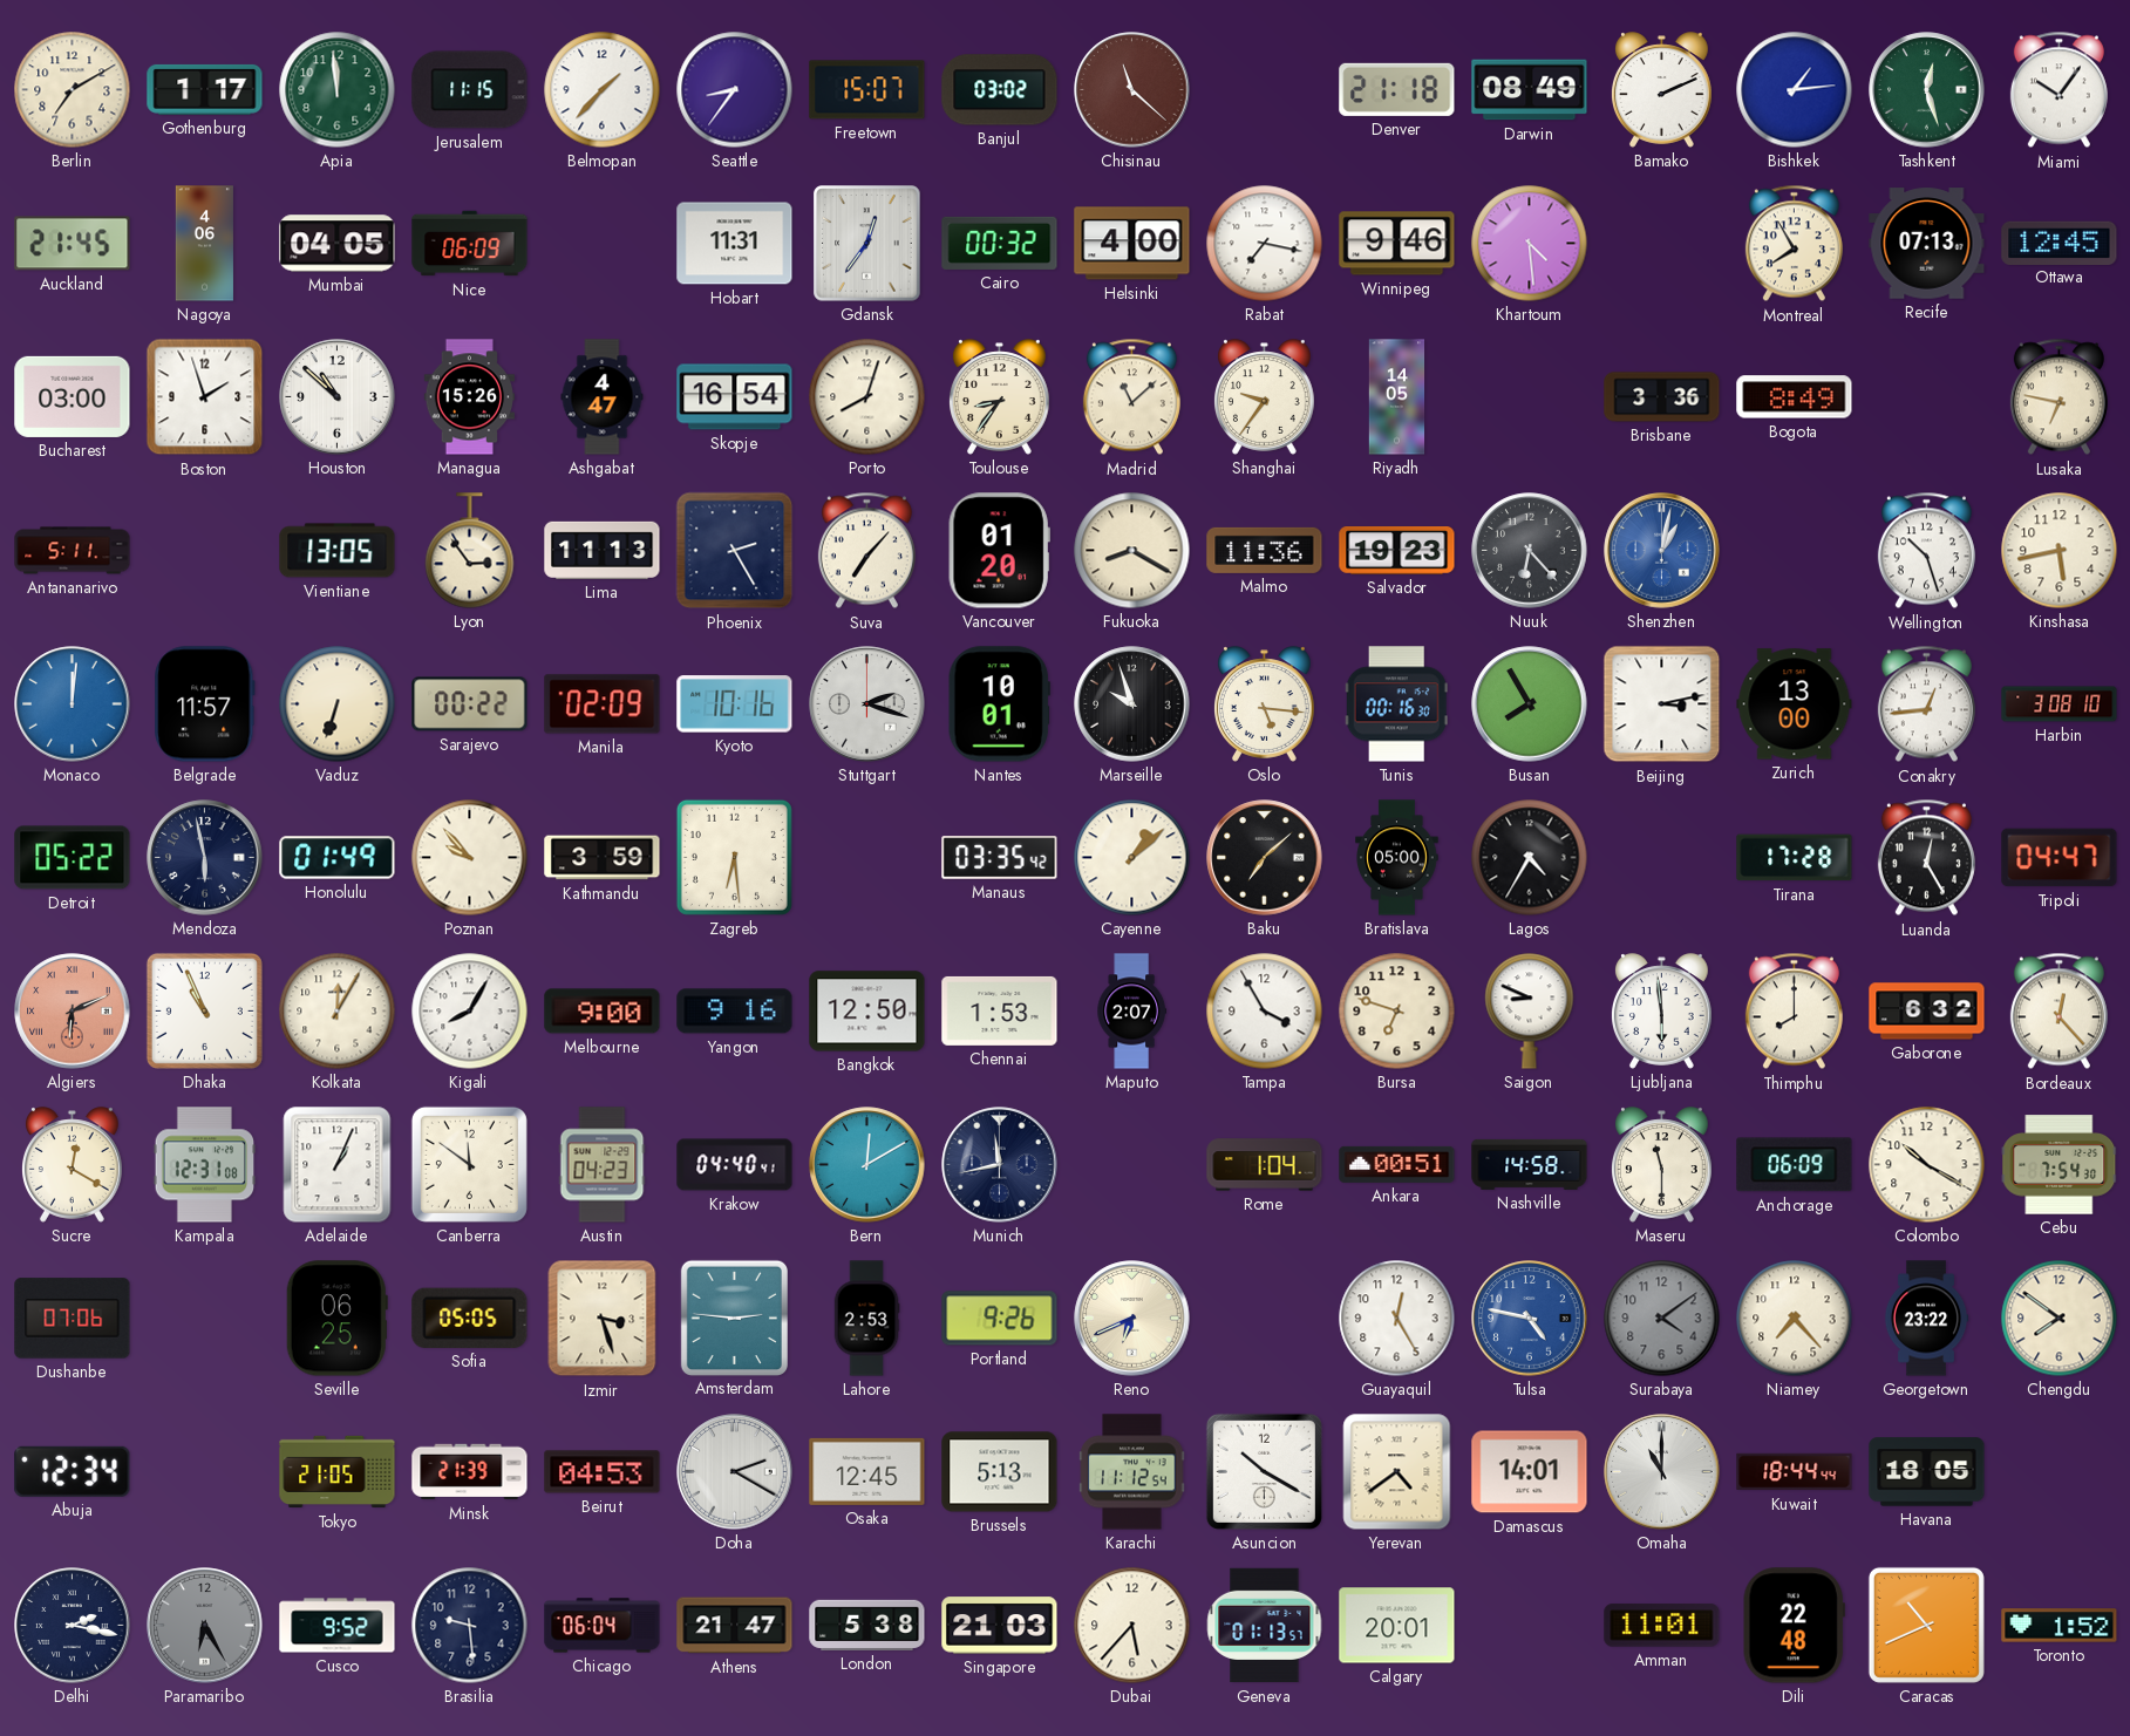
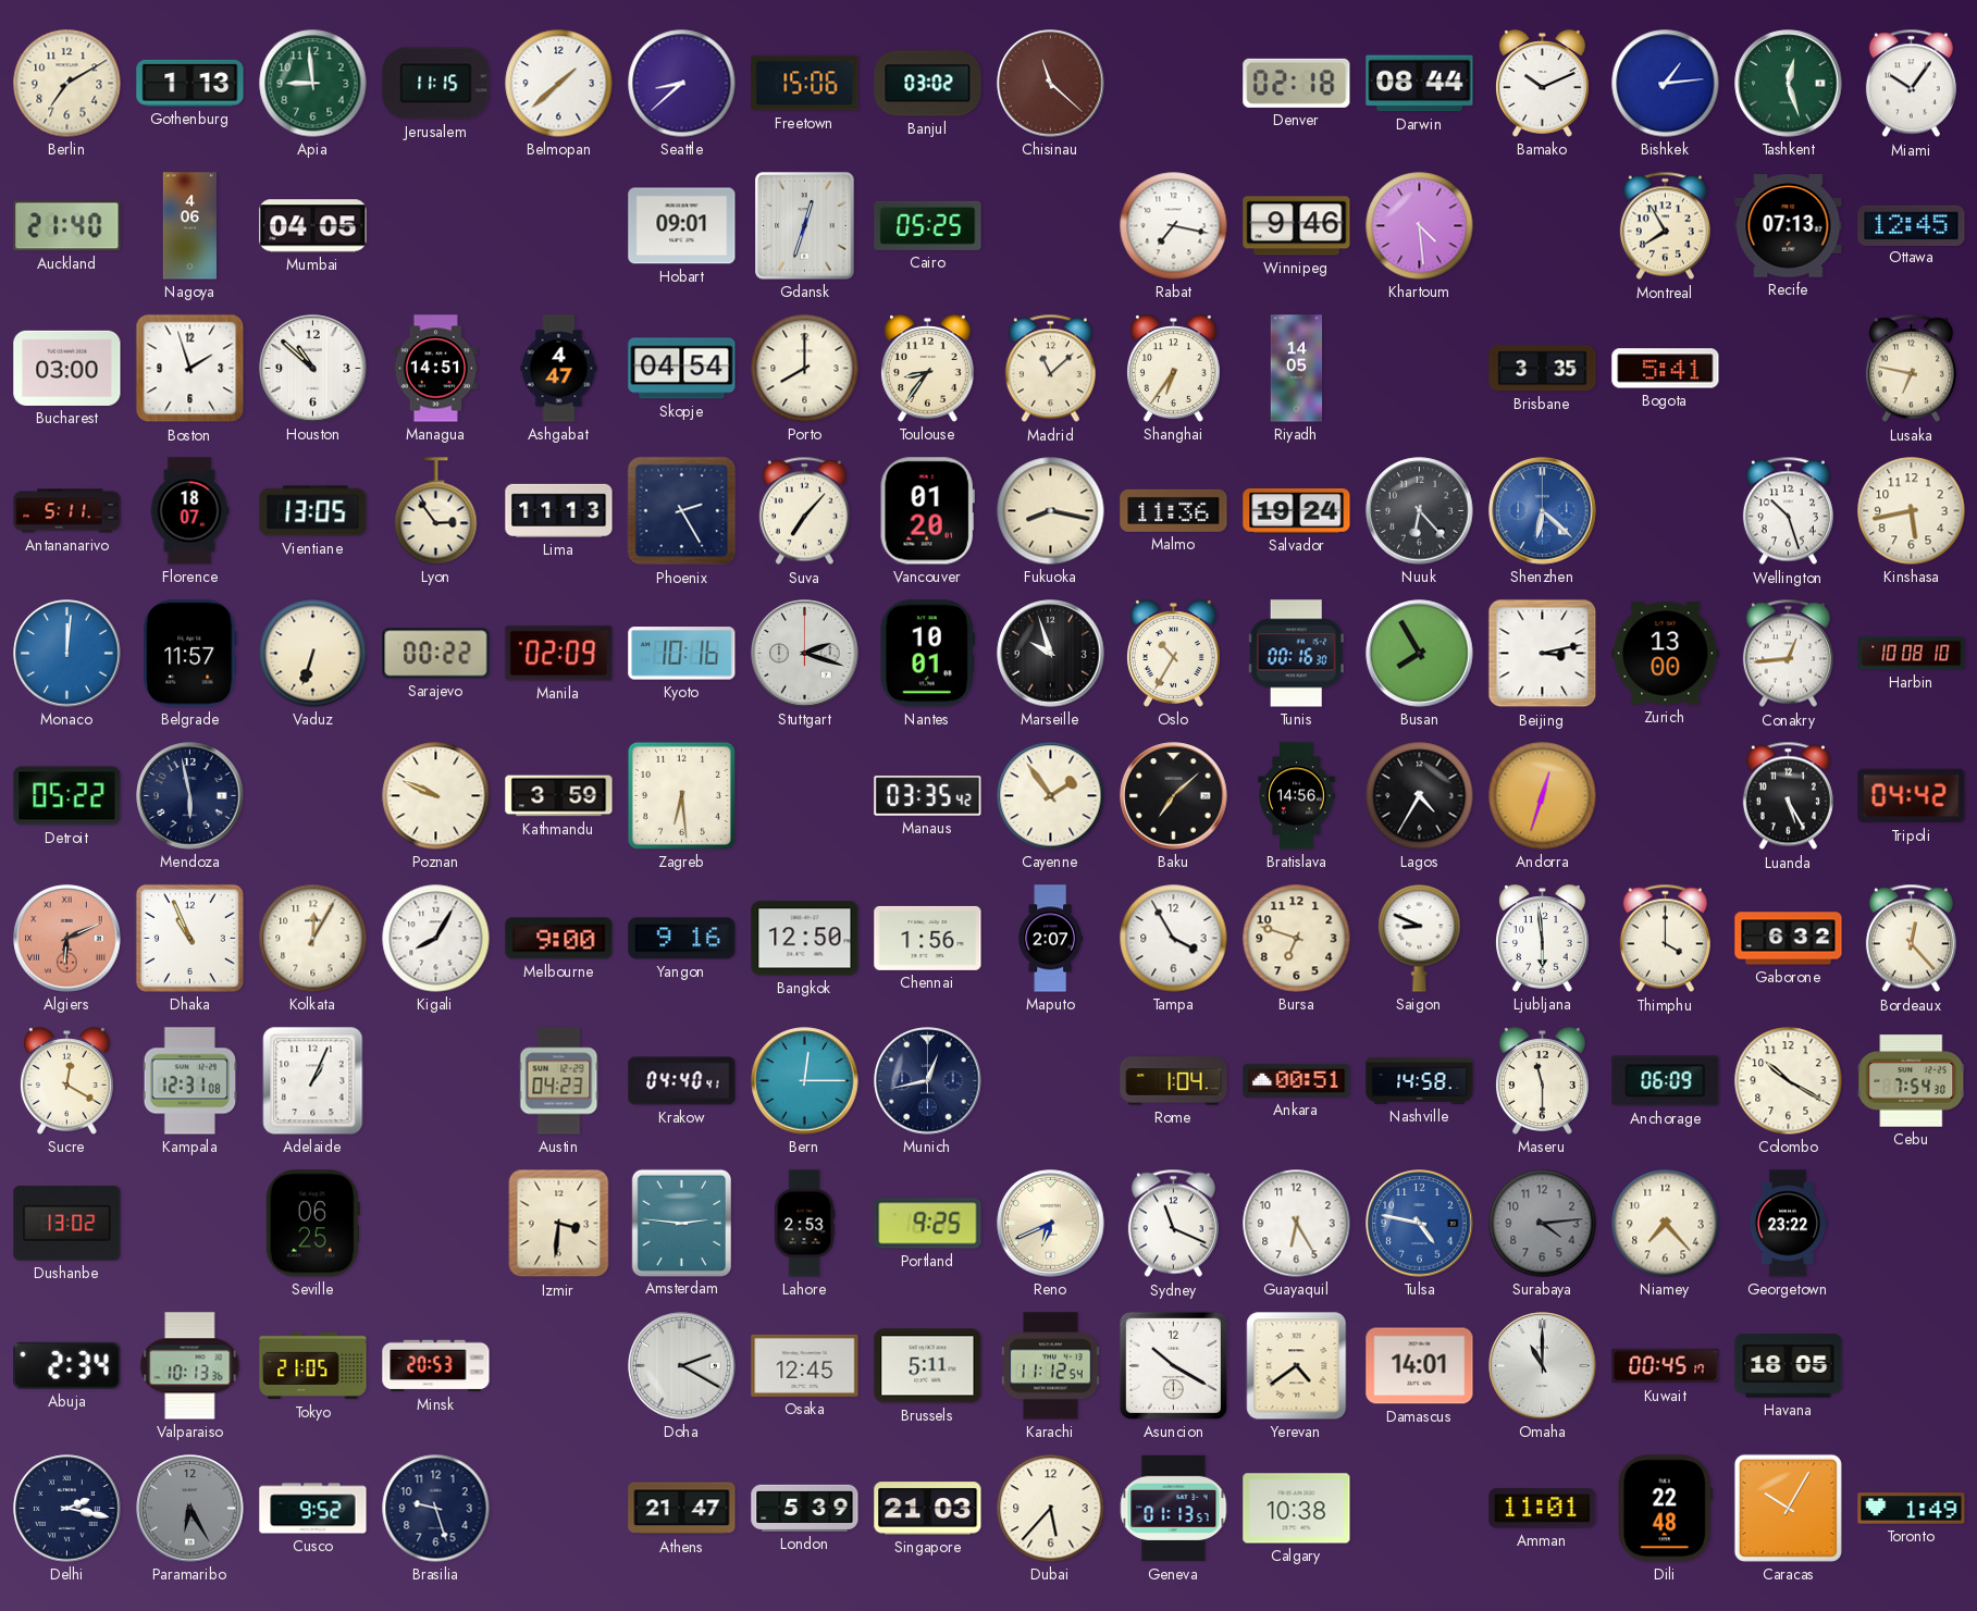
Gothenburg: 1:17 -> 1:13 (190, 83)
Apia: 11:59 -> 8:59 (313, 84)
Belmopan: 1:37 -> 1:38 (559, 84)
Seattle: 8:36 -> 8:38 (682, 84)
Freetown: 15:07 -> 15:06 (805, 84)
Denver: 21:18 -> 02:18 (1297, 83)
Darwin: 08:49 -> 08:44 (1420, 84)
Bamako: 2:11 -> 10:11 (1543, 84)
Auckland: 21:45 -> 21:40 (67, 226)
Nice: 06:09 -> none (470, 244)
Hobart: 11:31 -> 09:01 (682, 226)
Gdansk: 12:36 -> 12:33 (805, 226)
Cairo: 00:32 -> 05:25 (928, 225)
Helsinki: 4:00 -> none (1132, 244)
Managua: 15:26 -> 14:51 (436, 369)
Skopje: 16:54 -> 04:54 (682, 369)
Porto: 8:03 -> 8:00 (805, 369)
Shanghai: 9:36 -> 6:36 (1174, 369)
Brisbane: 3:36 -> 3:35 (1543, 369)
Bogota: 8:49 -> 5:41 (1666, 369)
Florence: none -> 18:07 (189, 511)
Fukuoka: 8:20 -> 8:17 (1051, 511)
Salvador: 19:23 -> 19:24 (1297, 511)
Shenzhen: 1:02 -> 6:22 (1543, 511)
Oslo: 5:16 -> 10:35 (1174, 654)
Harbin: 3:08 -> 10:08 (1912, 654)
Honolulu: 01:49 -> none (338, 858)
Poznan: 9:53 -> 9:49 (436, 796)
Cayenne: 1:08 -> 1:54 (1051, 796)
Bratislava: 05:00 -> 14:56 (1297, 796)
Andorra: none -> 12:33 (1543, 796)
Tirana: 17:28 -> none (1795, 858)
Luanda: 12:25 -> 5:25 (1788, 796)
Tripoli: 04:47 -> 04:42 (1912, 796)
Chennai: 1:53 -> 1:56 (928, 938)
Thimphu: 8:00 -> 4:00 (1665, 939)
Canberra: 11:51 -> none (469, 1164)
Bern: 12:10 -> 12:15 (805, 1081)
Munich: 11:43 -> 12:43 (928, 1081)
Dushanbe: 07:06 -> 13:02 (67, 1224)
Sofia: 05:05 -> none (470, 1318)
Izmir: 3:27 -> 3:31 (559, 1224)
Portland: 9:26 -> 9:25 (928, 1224)
Sydney: none -> 11:19 (1173, 1224)
Guayaquil: 12:25 -> 6:25 (1297, 1224)
Surabaya: 4:09 -> 4:14 (1543, 1224)
Chengdu: 7:51 -> none (2060, 1319)
Abuja: 12:34 -> 2:34 (67, 1365)
Valparaiso: none -> 10:13 (190, 1366)
Minsk: 21:39 -> 20:53 (436, 1366)
Beirut: 04:53 -> none (603, 1472)
Brussels: 5:13 -> 5:11 (928, 1366)
Kuwait: 18:44 -> 00:45 (1666, 1366)
Brasilia: 9:29 -> 9:27 (436, 1509)
Chicago: 06:04 -> none (603, 1626)
London: 5:38 -> 5:39 (805, 1508)
Calgary: 20:01 -> 10:38 (1297, 1509)
Caracas: 10:41 -> 10:05 (1788, 1508)
Toronto: 1:52 -> 1:49 (1912, 1509)
